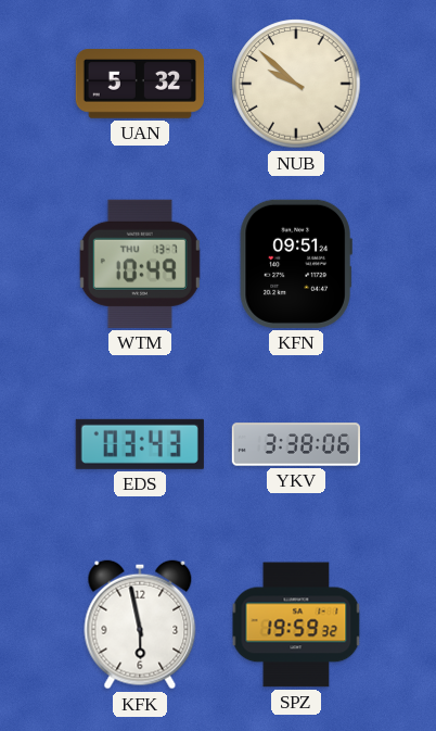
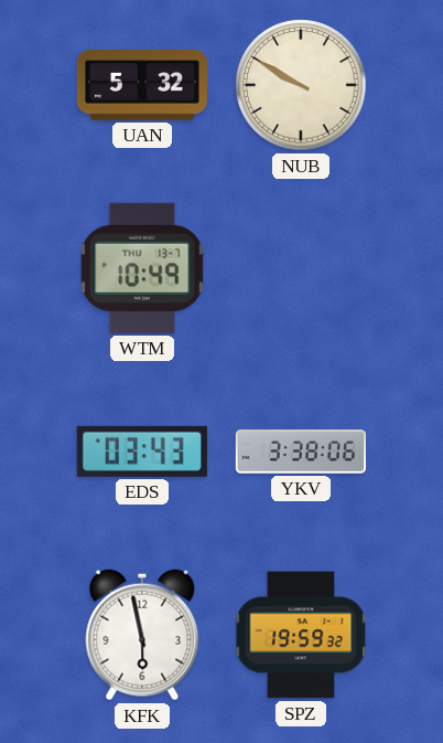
NUB: 9:52 -> 9:50 (301, 85)
KFN: 09:51 -> none (296, 264)
